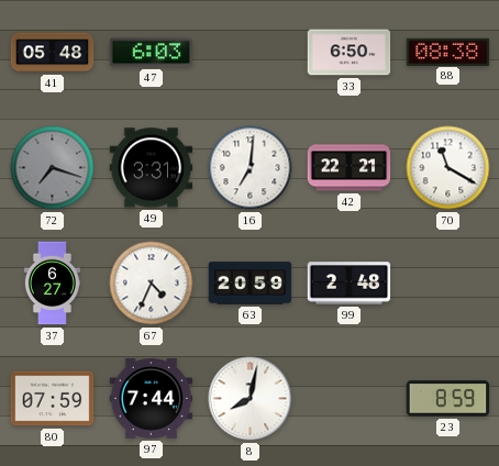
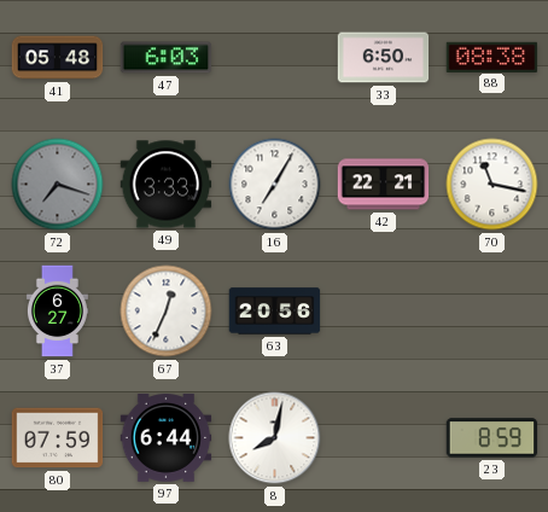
49: 3:31 -> 3:33 (167, 185)
16: 7:01 -> 7:05 (275, 185)
70: 11:20 -> 11:17 (492, 185)
67: 4:34 -> 12:34 (167, 312)
63: 20:59 -> 20:56 (275, 312)
99: 2:48 -> none (350, 284)
97: 7:44 -> 6:44 (167, 438)
